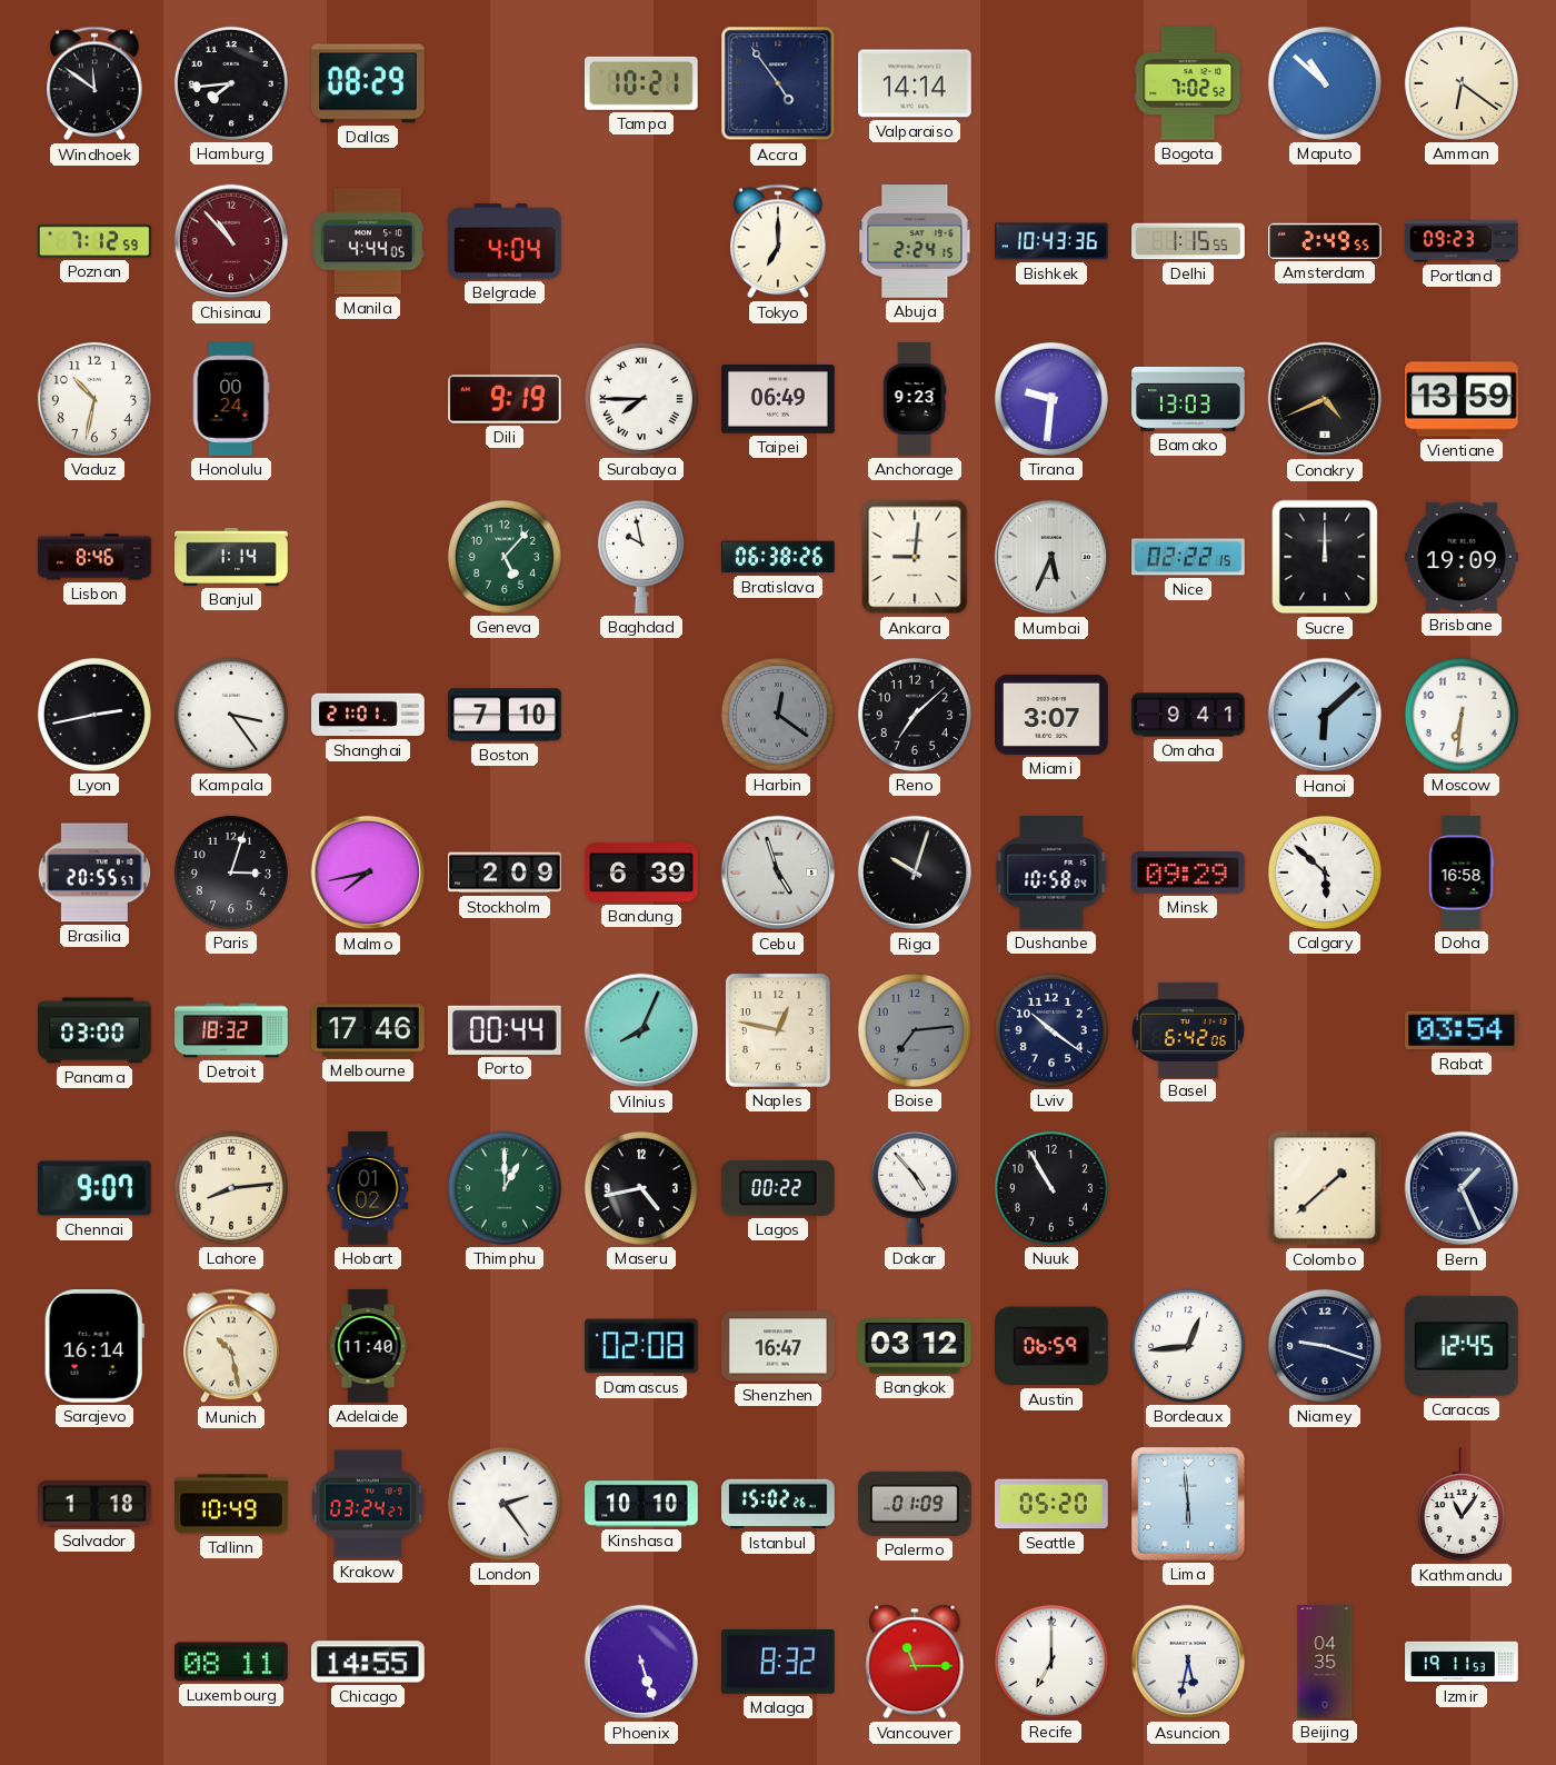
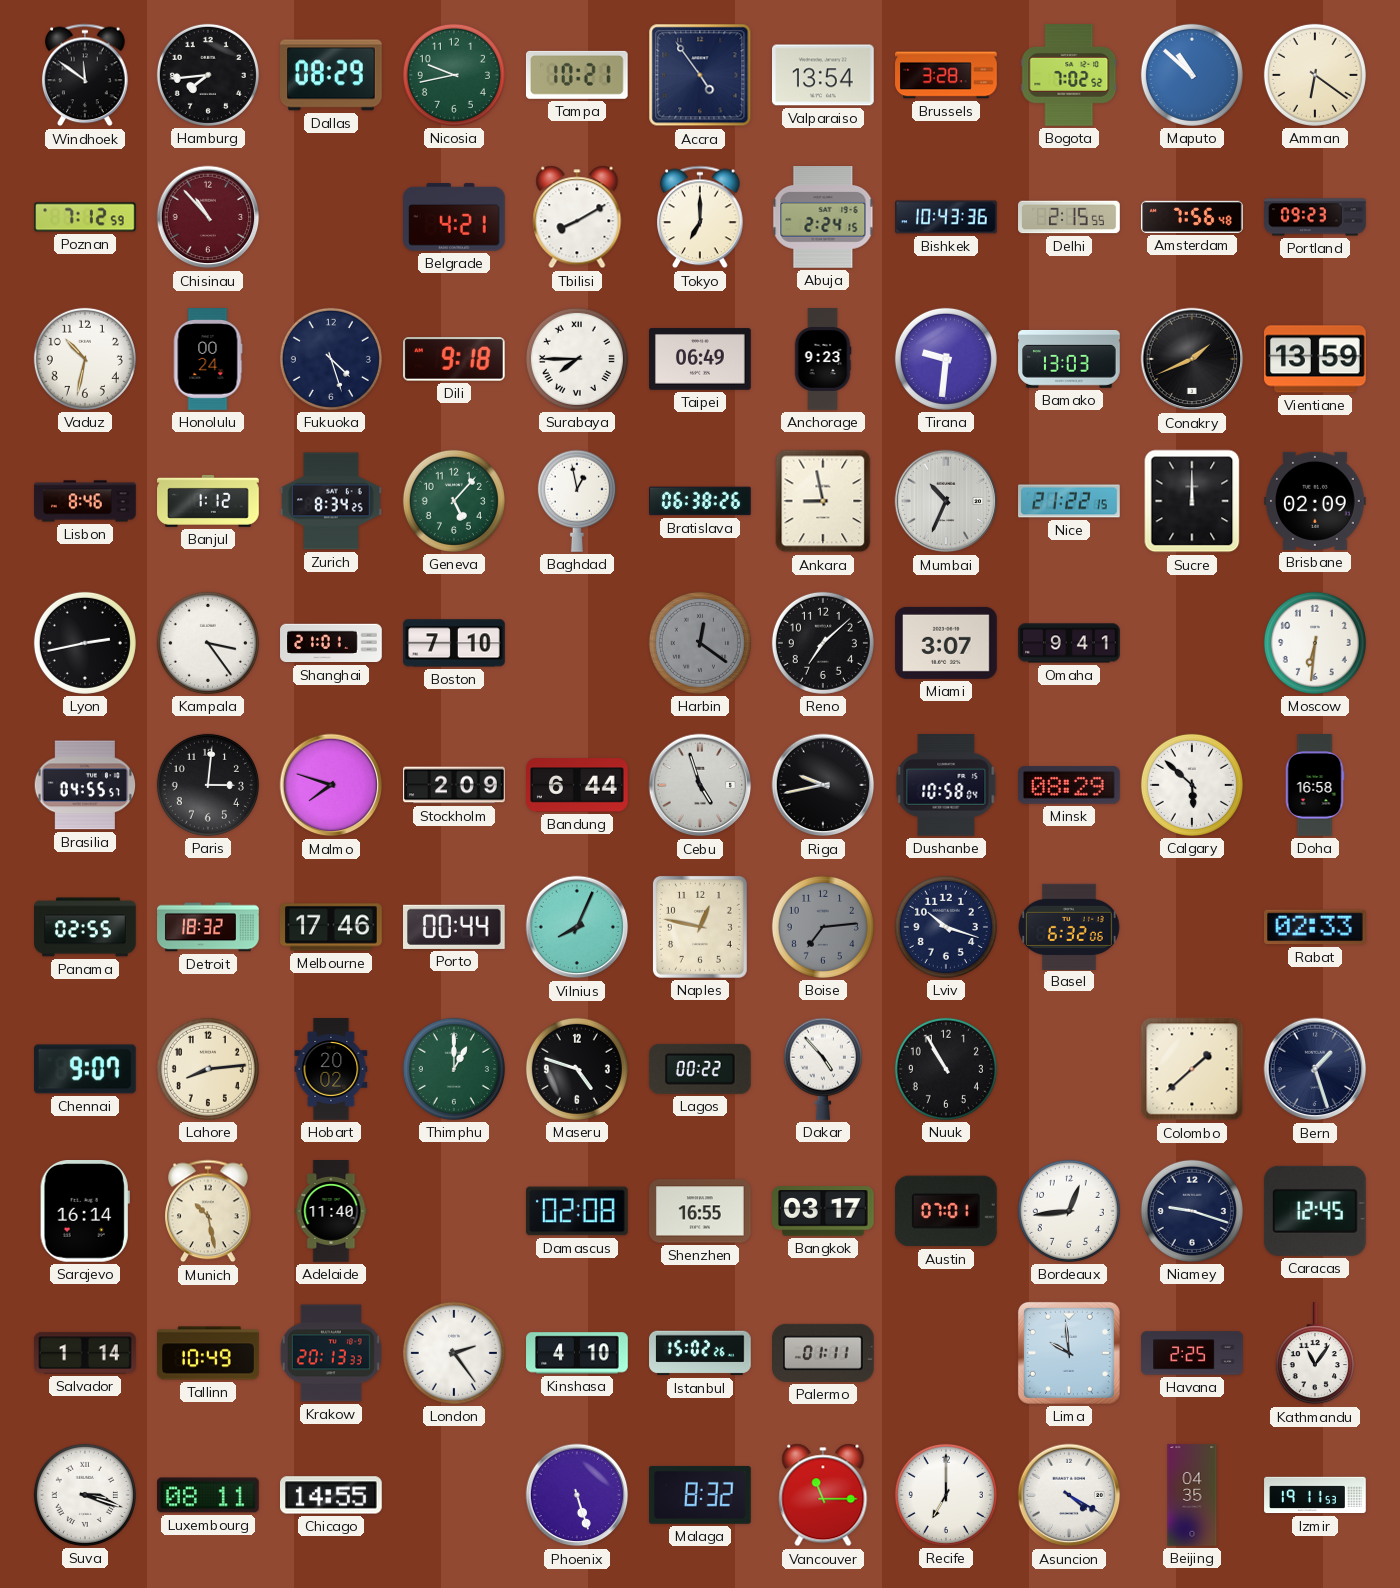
Nicosia: none -> 9:43 (454, 75)
Valparaiso: 14:14 -> 13:54 (823, 75)
Brussels: none -> 3:28 (946, 75)
Manila: 4:44 -> none (369, 241)
Belgrade: 4:04 -> 4:21 (455, 217)
Tbilisi: none -> 8:10 (577, 217)
Delhi: 1:15 -> 2:15 (1069, 217)
Amsterdam: 2:49 -> 7:56 (1192, 217)
Fukuoka: none -> 4:27 (331, 359)
Dili: 9:19 -> 9:18 (455, 359)
Conakry: 4:41 -> 1:41 (1192, 359)
Banjul: 1:14 -> 1:12 (208, 501)
Zurich: none -> 8:34 (331, 501)
Baghdad: 9:58 -> 12:58 (577, 501)
Ankara: 9:01 -> 8:58 (823, 501)
Mumbai: 5:34 -> 10:34 (946, 501)
Nice: 02:22 -> 21:22 (1069, 501)
Brisbane: 19:09 -> 02:09 (1315, 501)
Hanoi: 6:08 -> none (1325, 715)
Brasilia: 20:55 -> 04:55 (84, 785)
Paris: 3:03 -> 3:01 (208, 785)
Malmo: 7:43 -> 7:48 (331, 785)
Bandung: 6:39 -> 6:44 (577, 785)
Riga: 10:03 -> 9:43 (823, 785)
Minsk: 09:29 -> 08:29 (1070, 785)
Panama: 03:00 -> 02:55 (85, 927)
Lviv: 10:21 -> 10:18 (946, 927)
Basel: 6:42 -> 6:32 (1070, 926)
Rabat: 03:54 -> 02:33 (1316, 927)
Hobart: 01:02 -> 20:02 (331, 1069)
Maseru: 4:43 -> 4:48 (577, 1069)
Bern: 1:26 -> 1:27 (1315, 1069)
Shenzhen: 16:47 -> 16:55 (700, 1211)
Bangkok: 03:12 -> 03:17 (823, 1211)
Austin: 06:59 -> 07:01 (946, 1211)
Salvador: 1:18 -> 1:14 (85, 1353)
Krakow: 03:24 -> 20:13 (331, 1353)
Kinshasa: 10:10 -> 4:10 (577, 1353)
Palermo: 01:09 -> 01:11 (824, 1353)
Seattle: 05:20 -> none (1051, 1504)
Lima: 5:59 -> 9:59 (1069, 1353)
Havana: none -> 2:25 (1192, 1353)
Suva: none -> 3:18 (85, 1495)
Asuncion: 5:32 -> 4:20 (1069, 1495)
